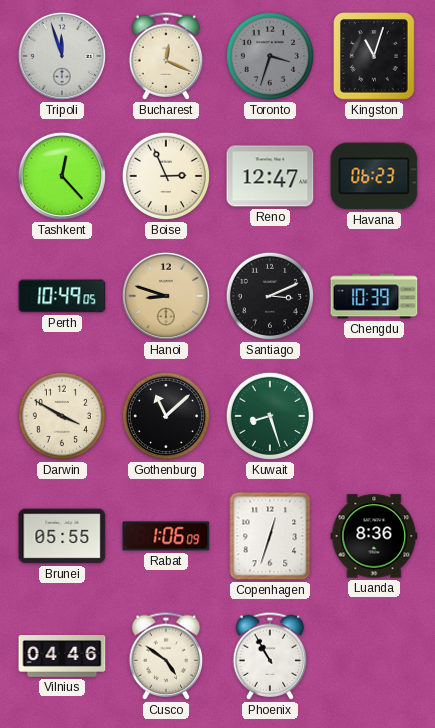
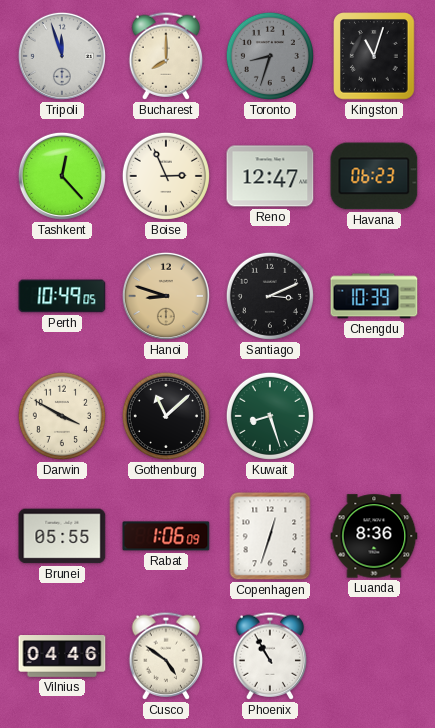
Bucharest: 12:19 -> 8:00 (166, 56)
Toronto: 3:33 -> 8:33 (270, 56)
